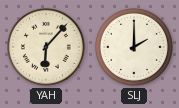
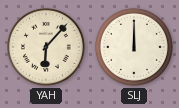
SLJ: 2:00 -> 12:00 (134, 47)
